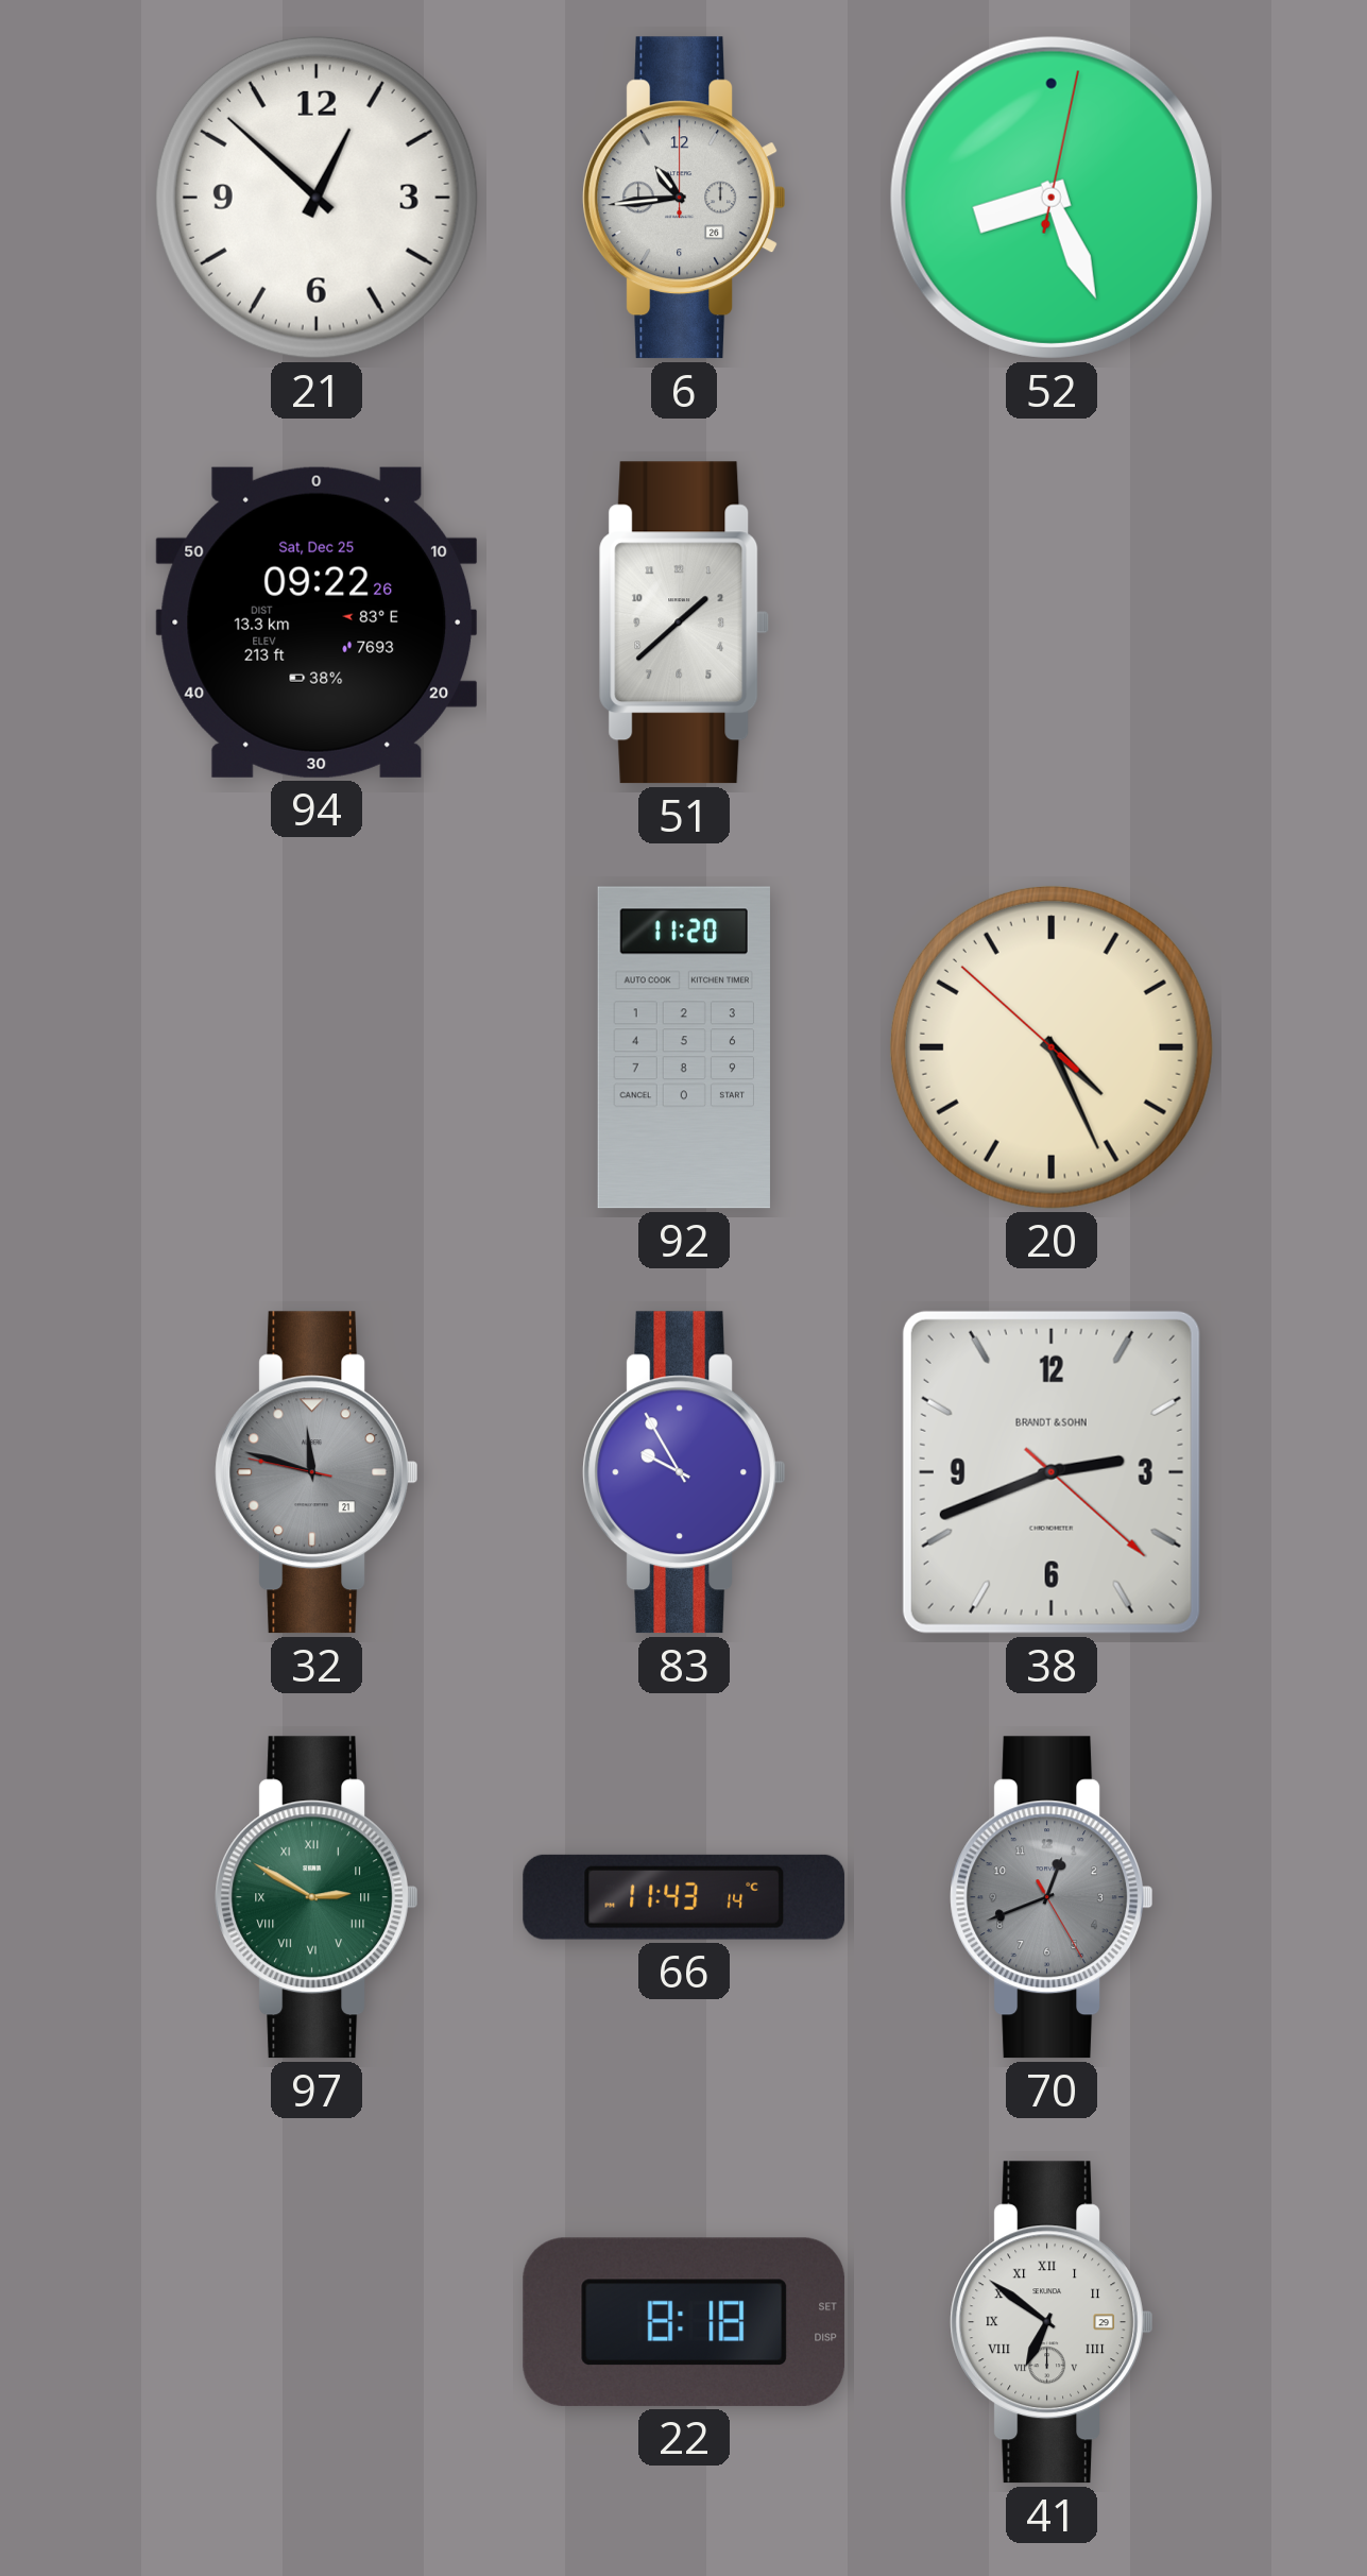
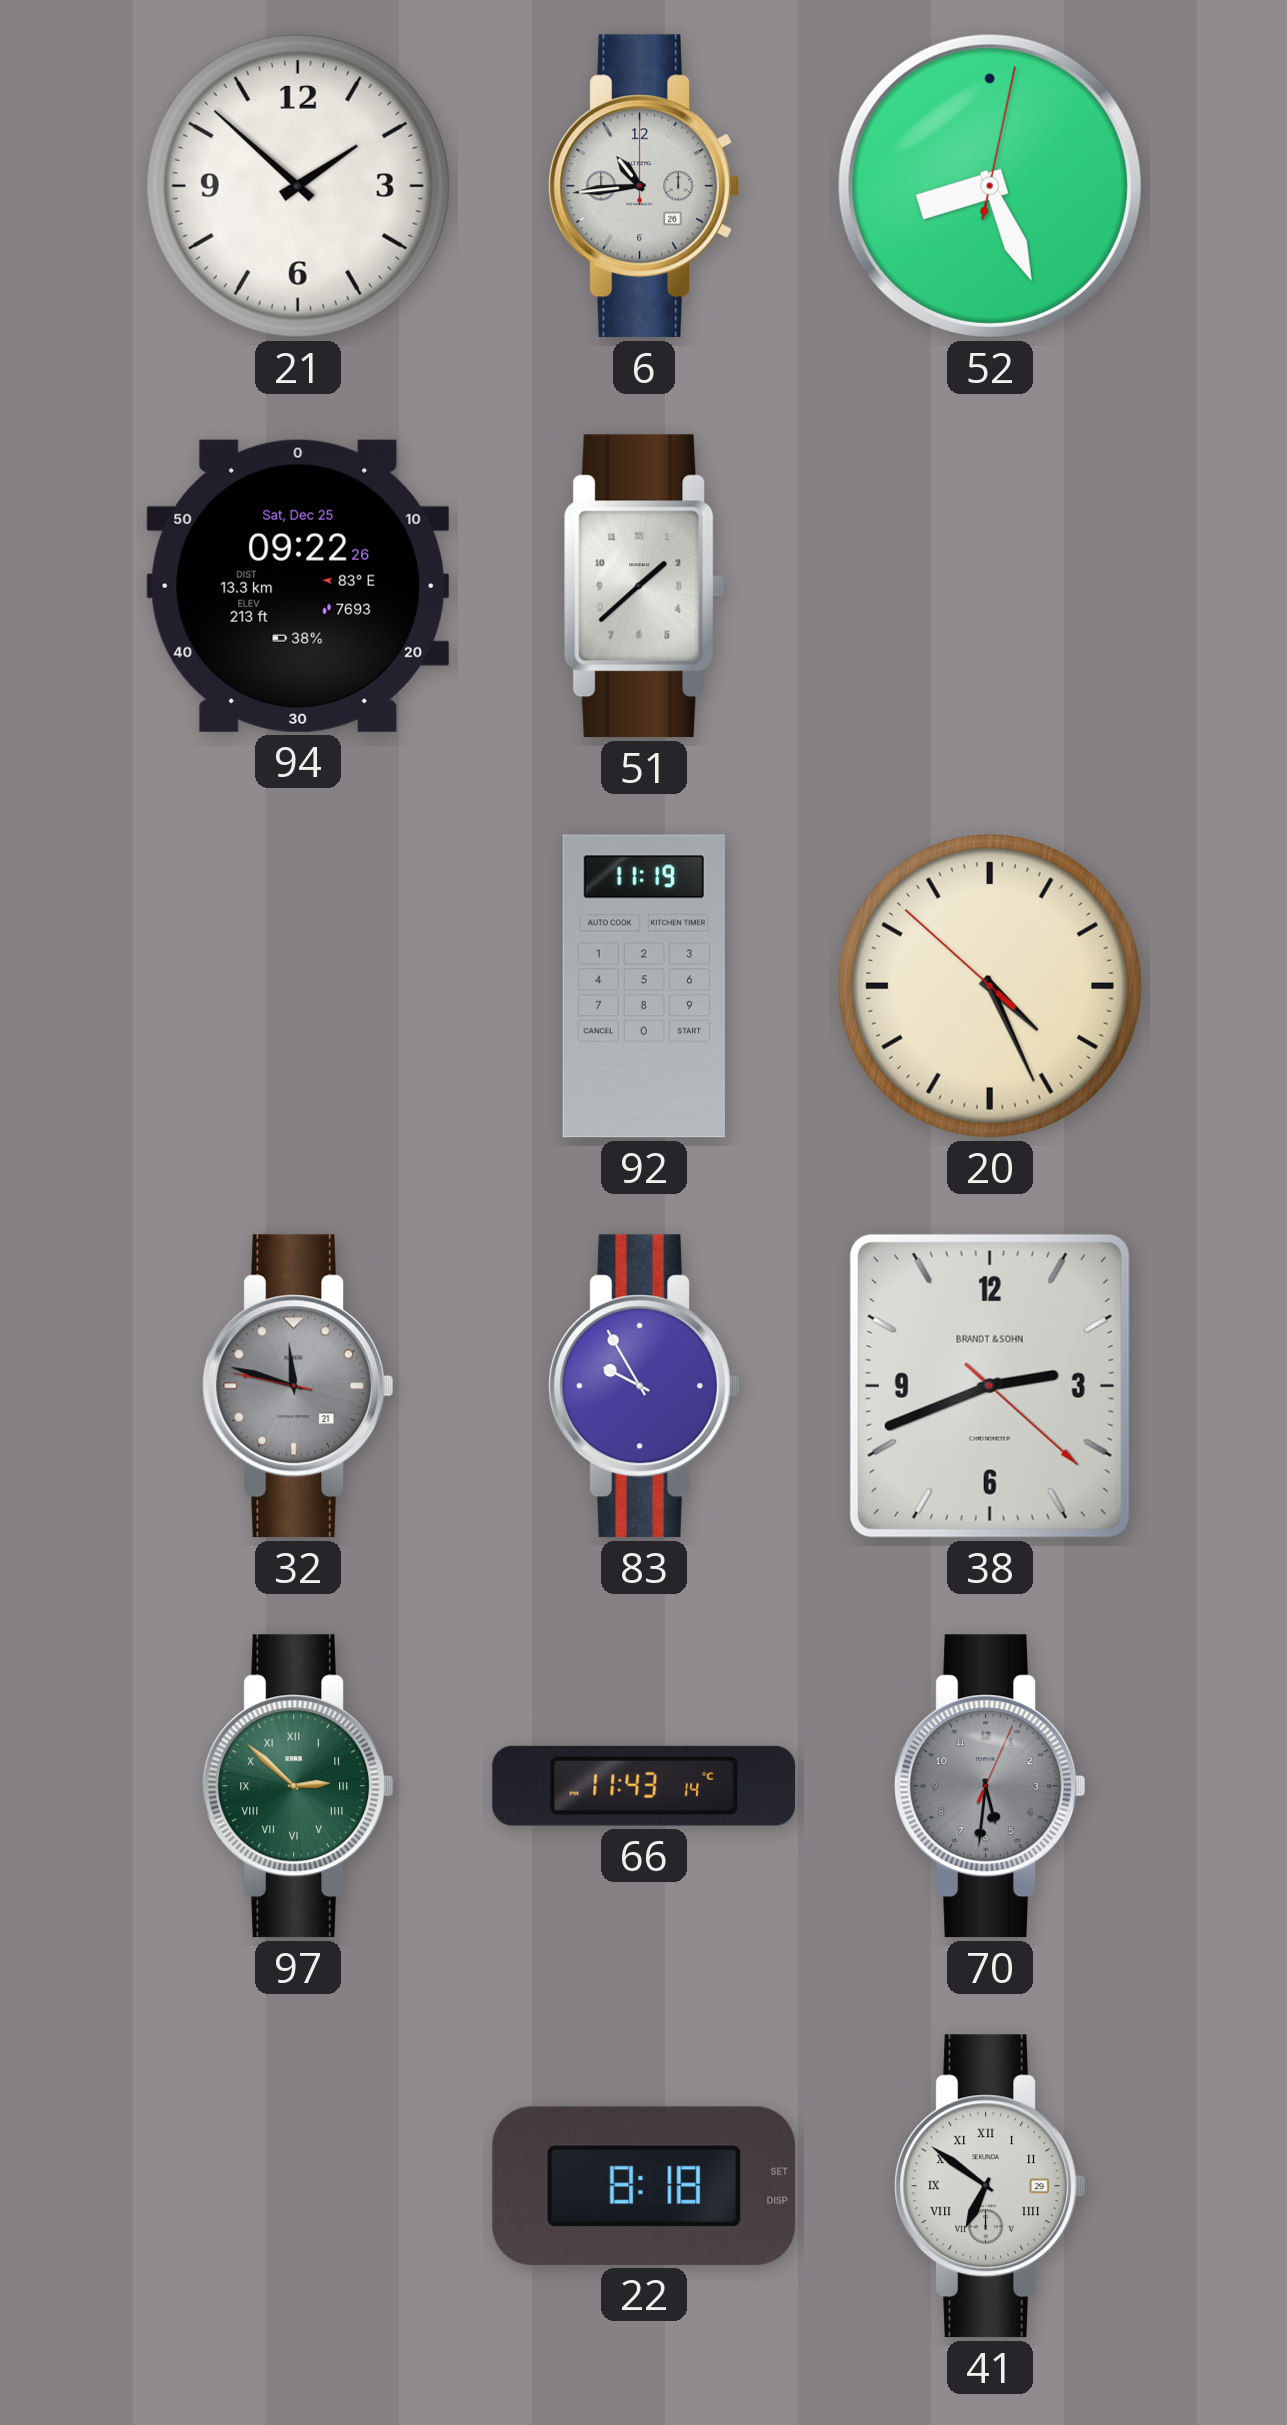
21: 12:52 -> 1:52 (298, 186)
92: 11:20 -> 11:19 (644, 986)
97: 2:50 -> 2:52 (297, 1786)
70: 12:41 -> 5:31 (989, 1786)
